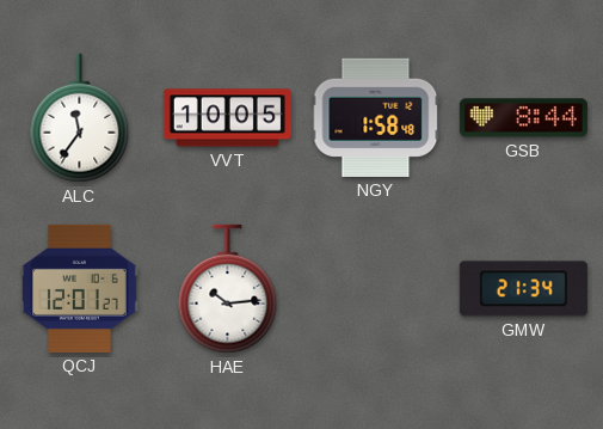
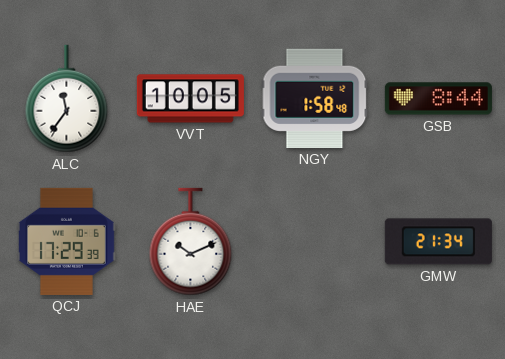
QCJ: 12:01 -> 17:29 (66, 241)
HAE: 10:14 -> 10:11 (191, 242)
